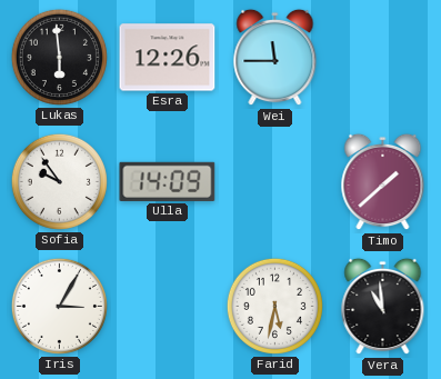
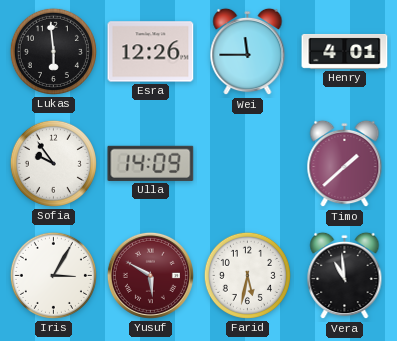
Henry: none -> 4:01 (345, 51)
Yusuf: none -> 5:50 (150, 275)
